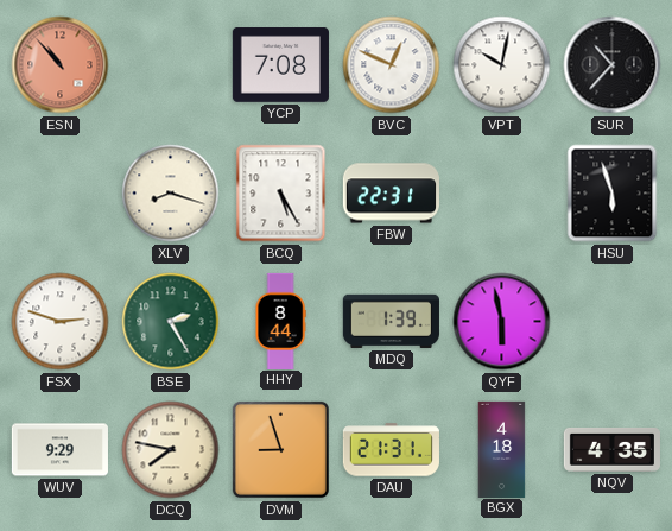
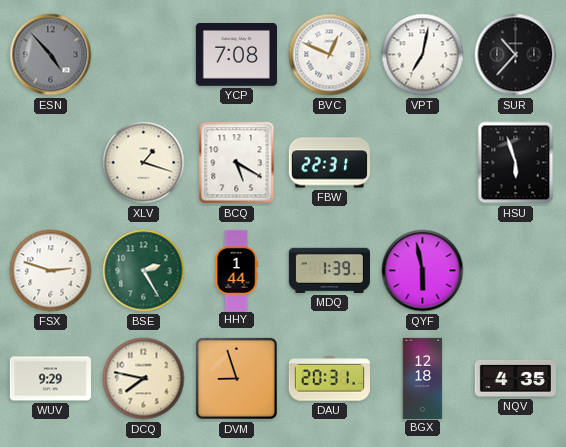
ESN: 10:53 -> 4:53 (51, 55)
ESN dial: salmon -> grey (51, 55)
VPT: 10:02 -> 7:02 (423, 55)
XLV: 8:18 -> 1:18 (144, 163)
BCQ: 5:25 -> 5:20 (237, 163)
HHY: 8:44 -> 1:44 (236, 270)
DAU: 21:31 -> 20:31 (329, 379)
BGX: 4:18 -> 12:18 (423, 378)
